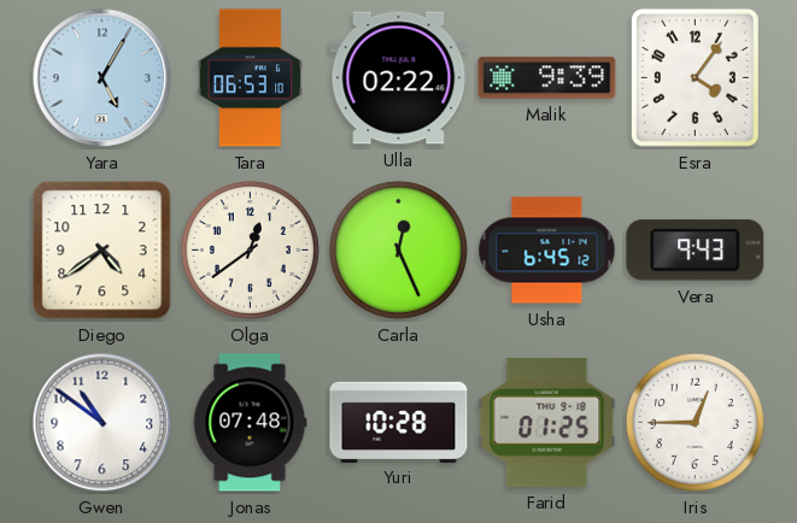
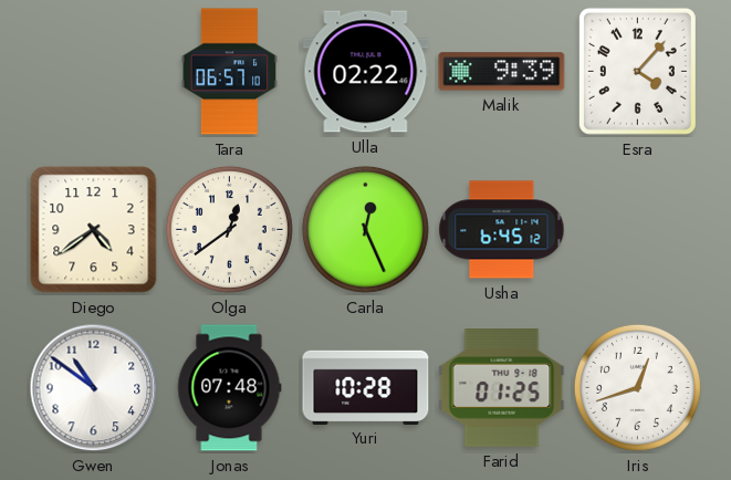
Yara: 5:05 -> none (102, 78)
Tara: 06:53 -> 06:57 (230, 72)
Esra: 4:06 -> 4:07 (637, 71)
Vera: 9:43 -> none (696, 251)
Iris: 12:45 -> 12:42 (637, 387)
